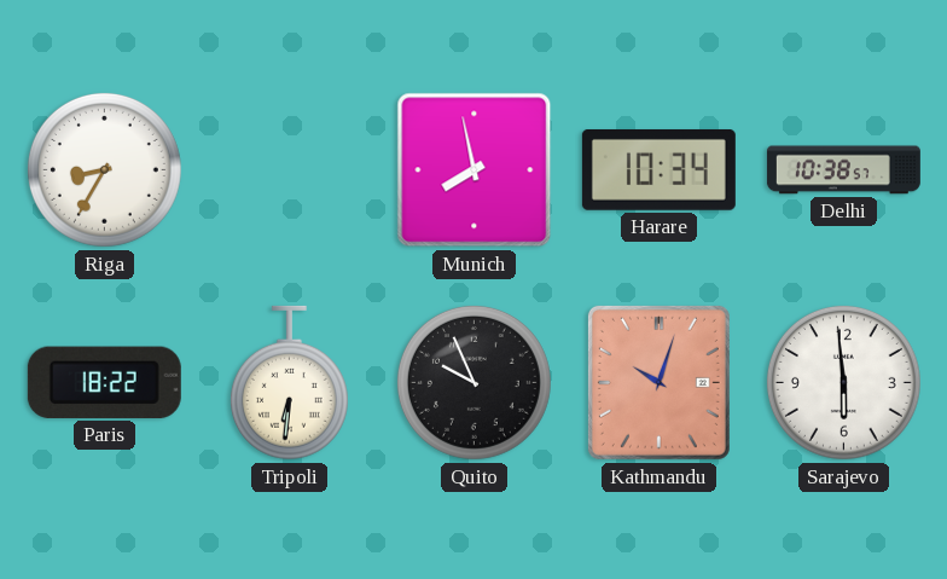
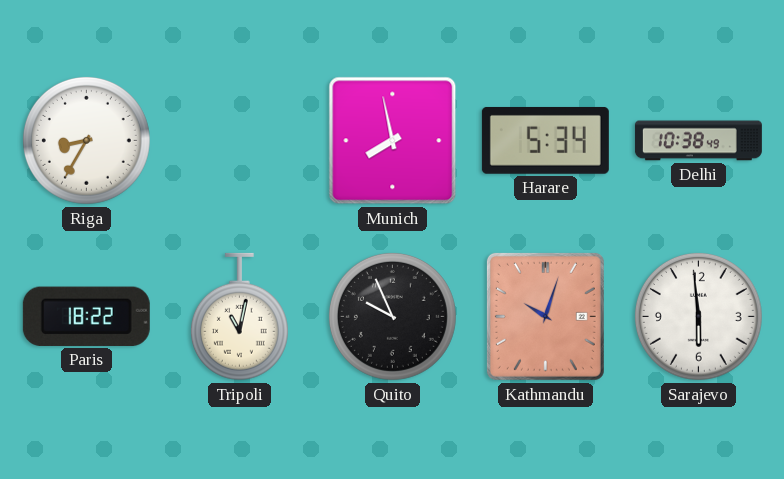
Harare: 10:34 -> 5:34 (545, 140)
Delhi: 10:38:57 -> 10:38:49 (698, 141)
Tripoli: 6:31 -> 11:02 (239, 317)
